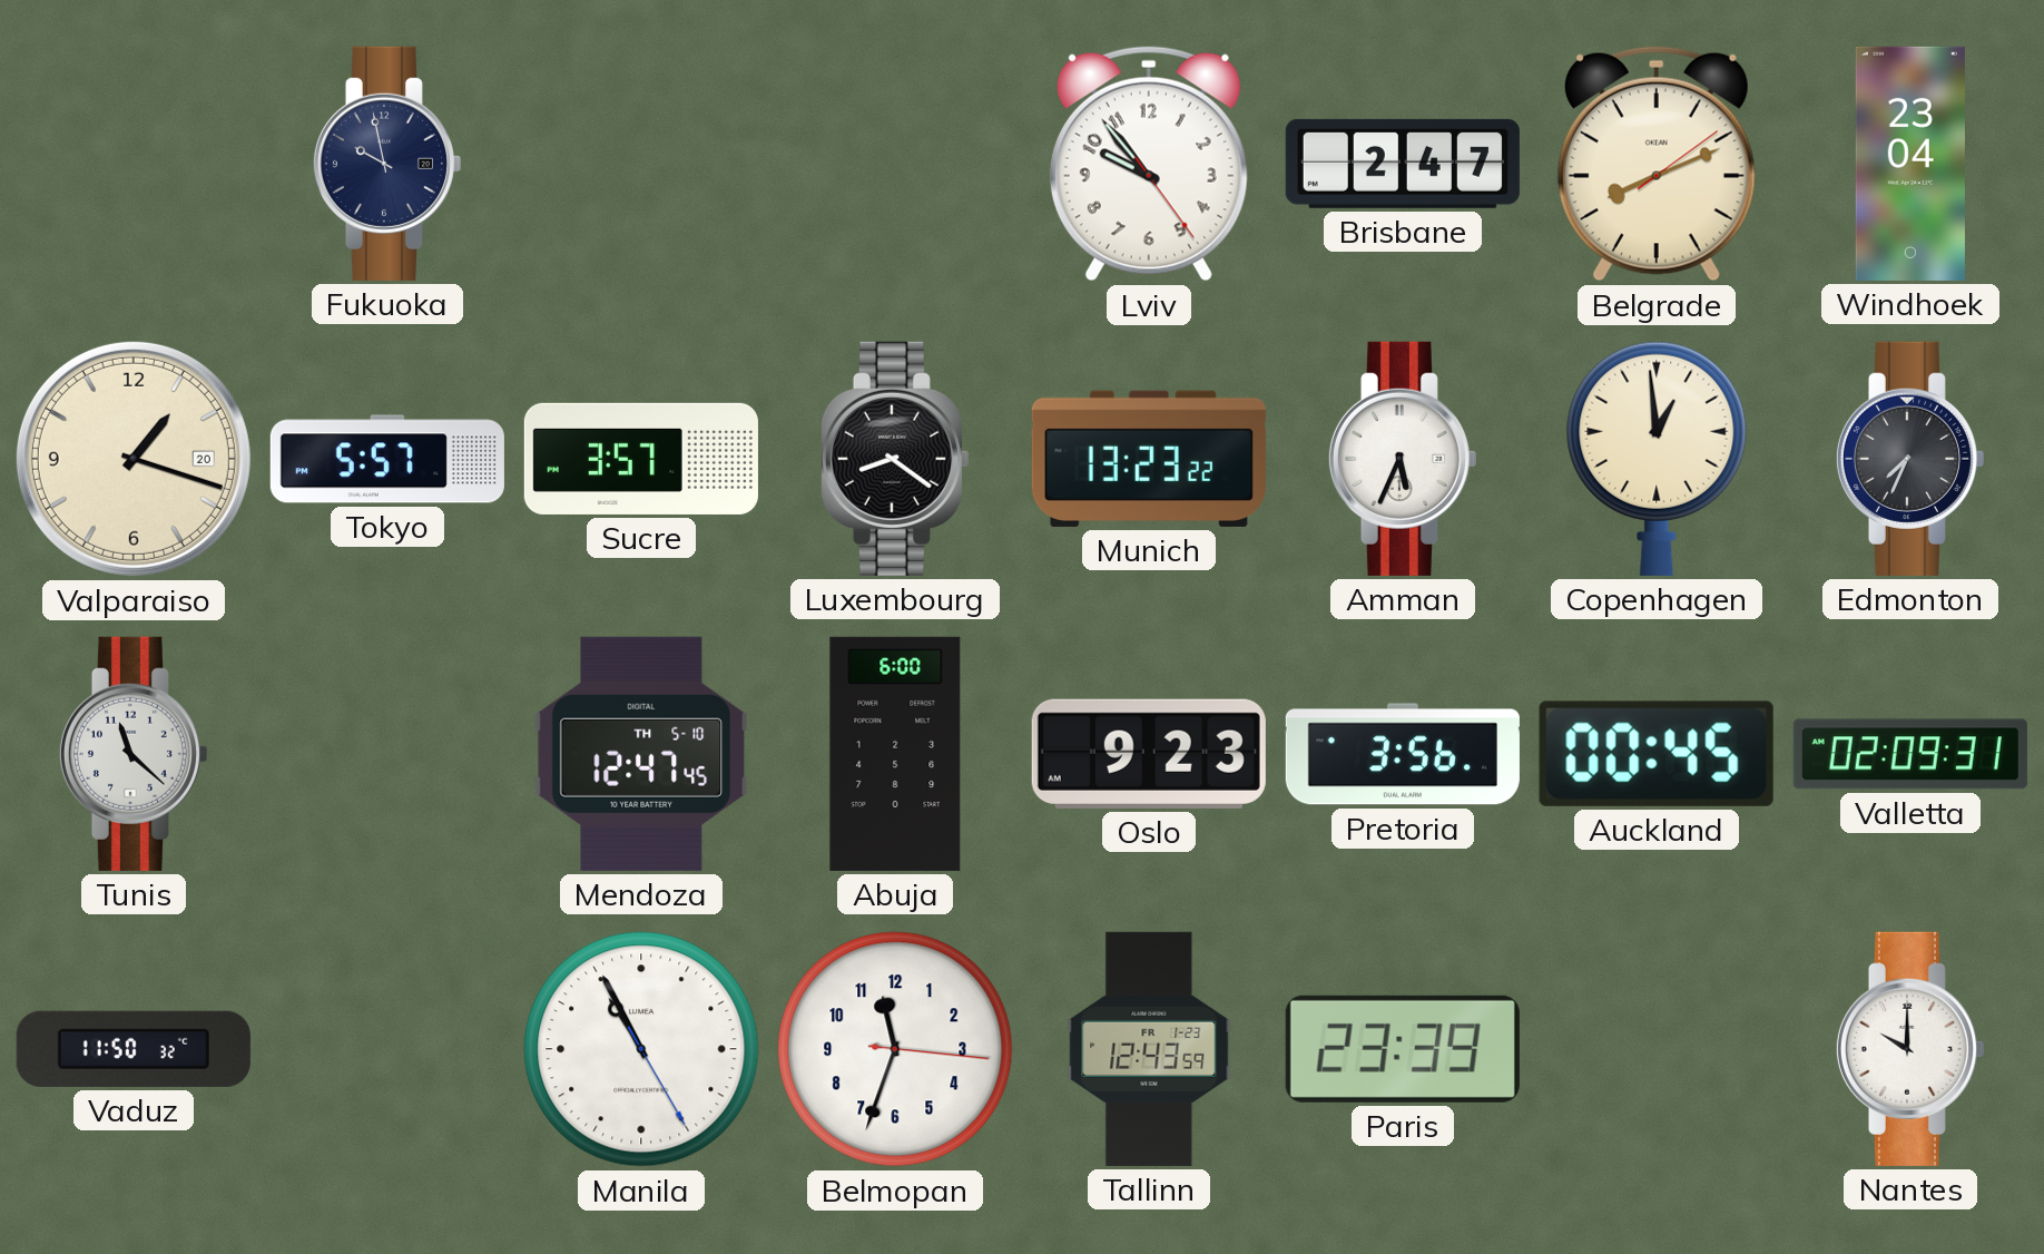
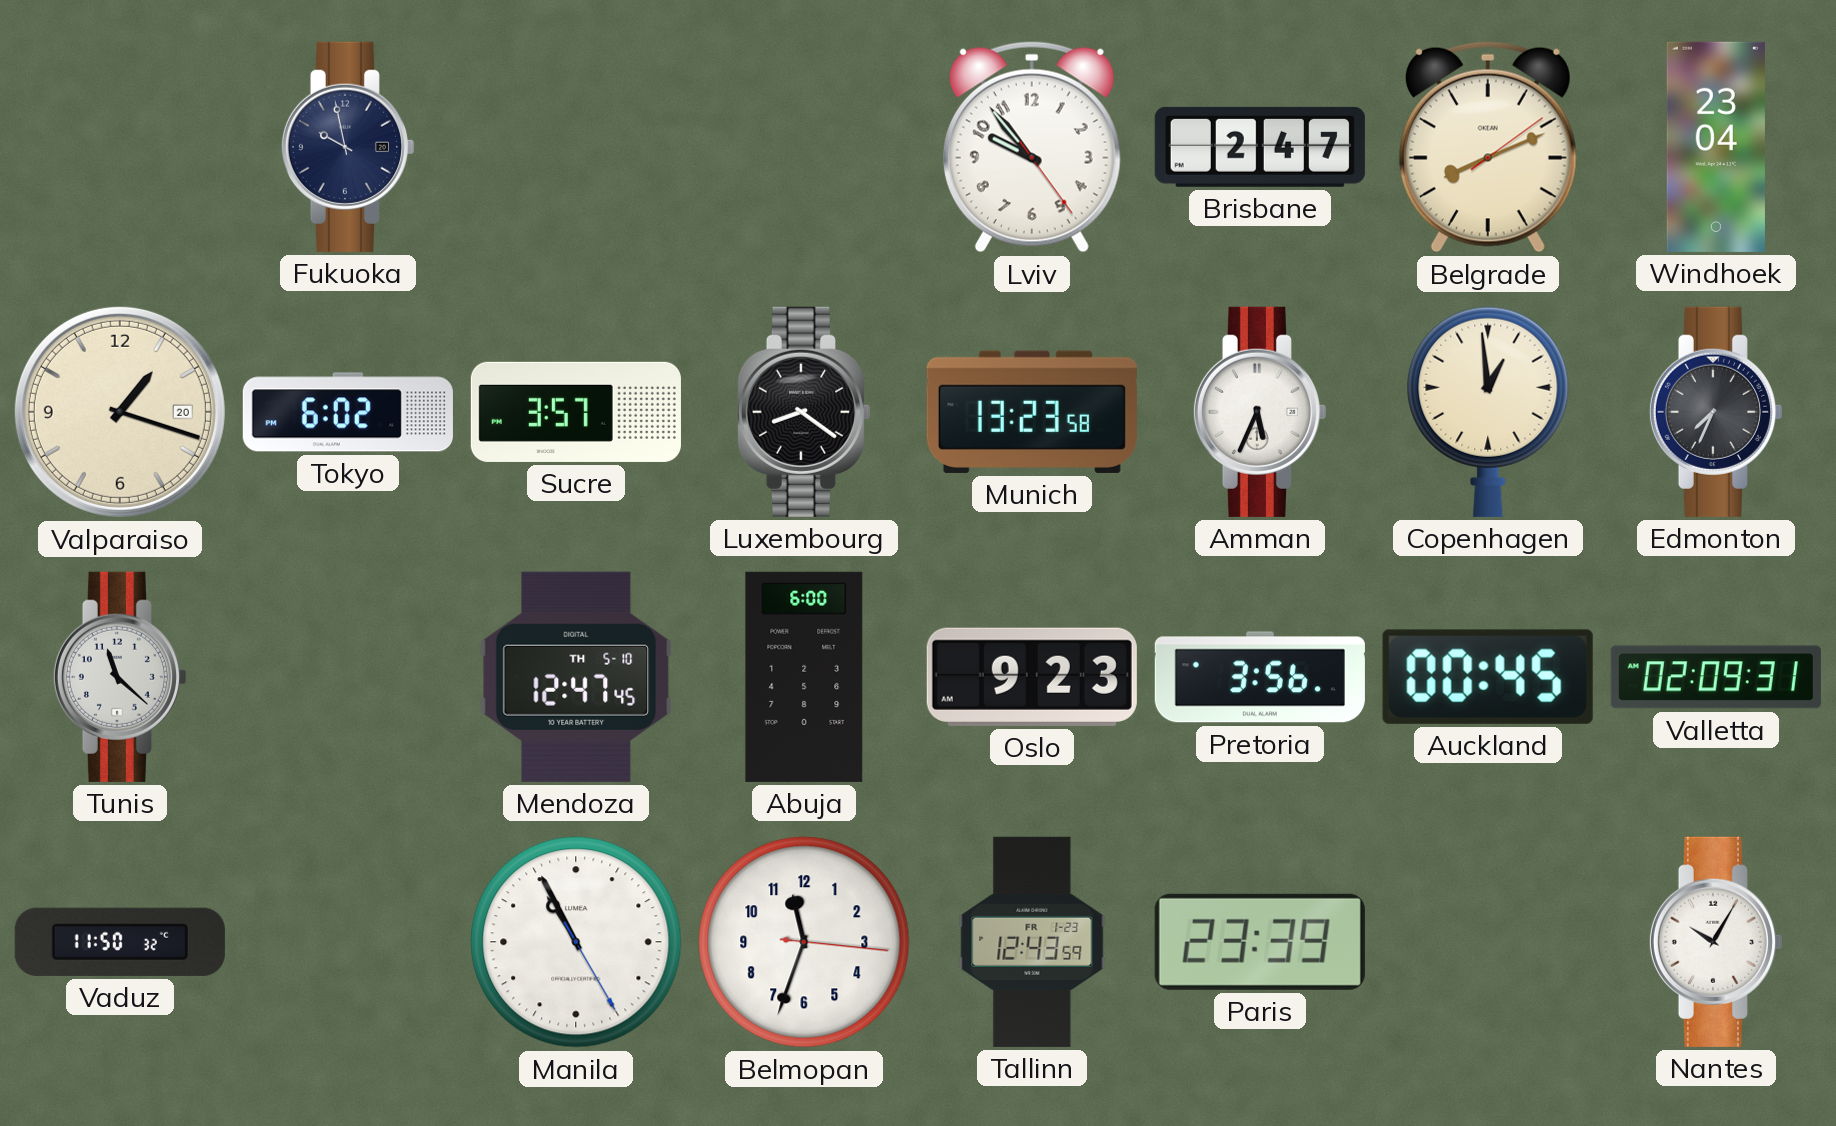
Tokyo: 5:57 -> 6:02 (348, 412)
Munich: 13:23:22 -> 13:23:58 (1032, 412)
Nantes: 10:00 -> 10:05 (1715, 942)
